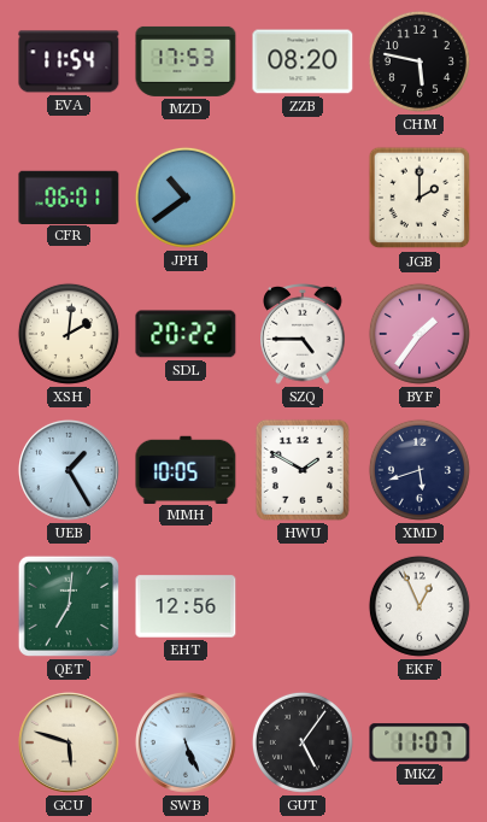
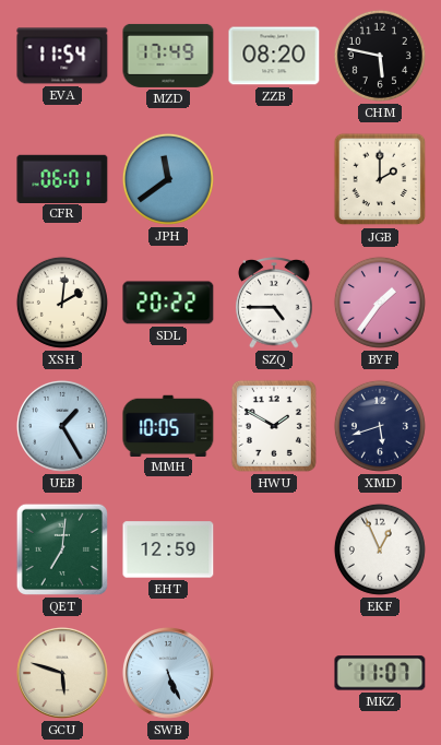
MZD: 17:53 -> 17:49 (168, 56)
JPH: 10:39 -> 11:39 (168, 179)
EHT: 12:56 -> 12:59 (168, 549)
GUT: 5:06 -> none (303, 742)
